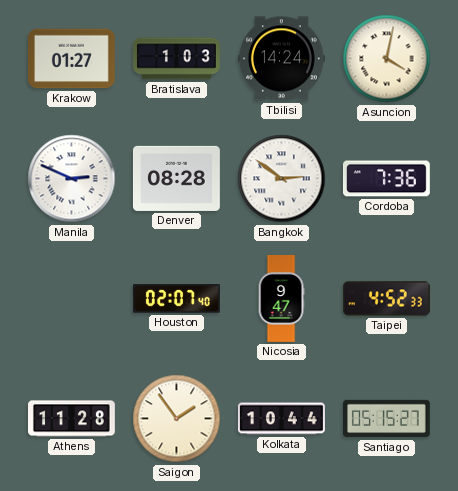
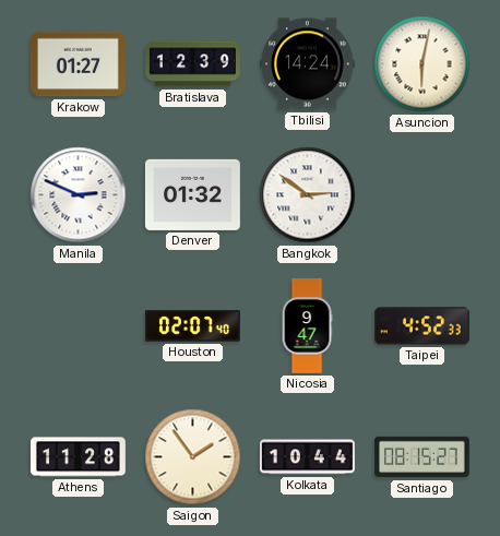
Bratislava: 1:03 -> 12:39 (193, 64)
Asuncion: 4:02 -> 6:02 (422, 64)
Denver: 08:28 -> 01:32 (192, 194)
Cordoba: 7:36 -> none (386, 179)
Santiago: 05:15 -> 08:15 (422, 457)
